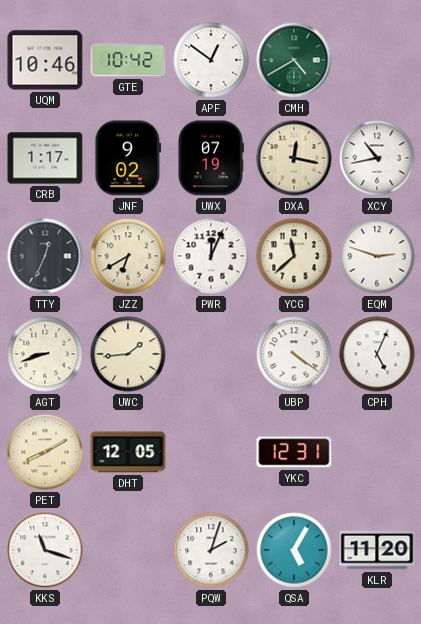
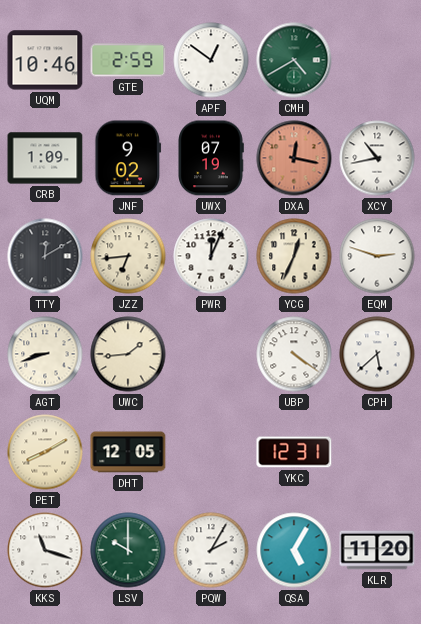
GTE: 10:42 -> 2:59 (128, 60)
CRB: 1:17 -> 1:09 (45, 158)
DXA dial: cream -> salmon (294, 158)
TTY: 12:34 -> 12:10 (45, 256)
JZZ: 6:40 -> 6:44 (128, 256)
YCG: 11:38 -> 12:34 (294, 256)
CPH: 5:04 -> 5:38 (377, 354)
LSV: none -> 10:00 (128, 550)
PQW: 2:03 -> 2:05 (211, 550)
